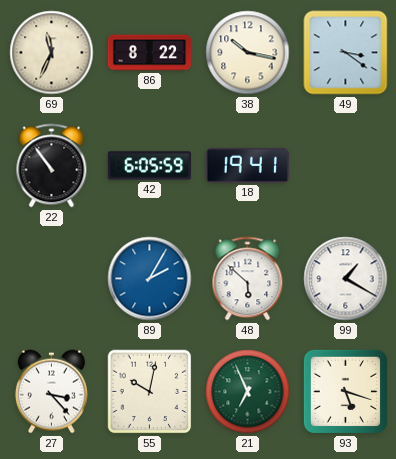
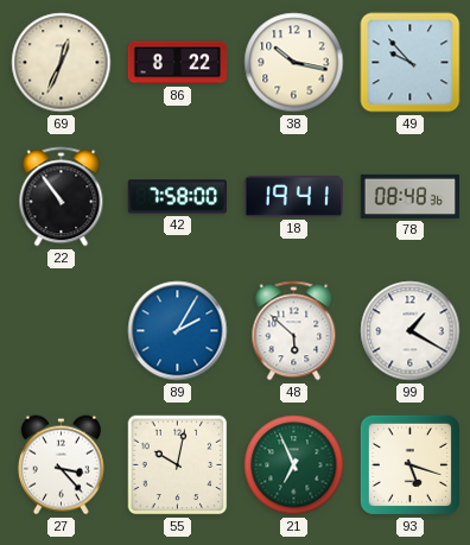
69: 11:34 -> 12:34 (62, 63)
49: 3:21 -> 9:53 (411, 63)
42: 6:05 -> 7:58 (177, 197)
78: none -> 08:48 (411, 196)
